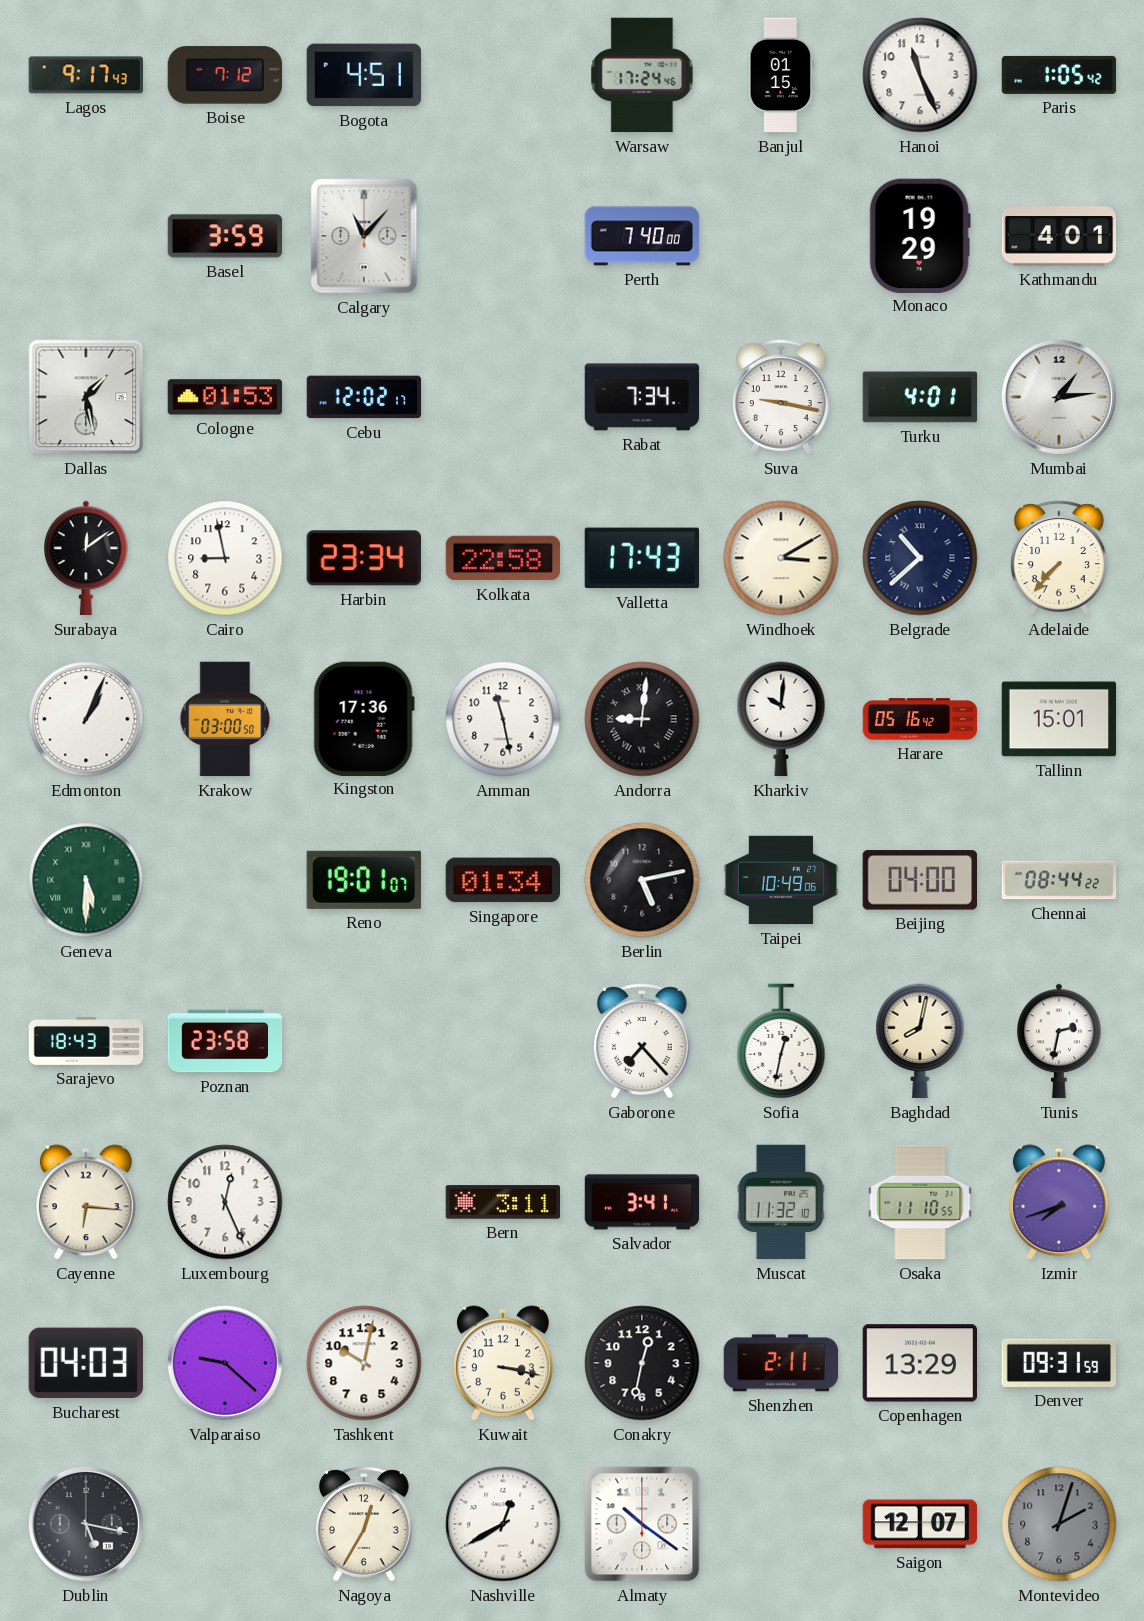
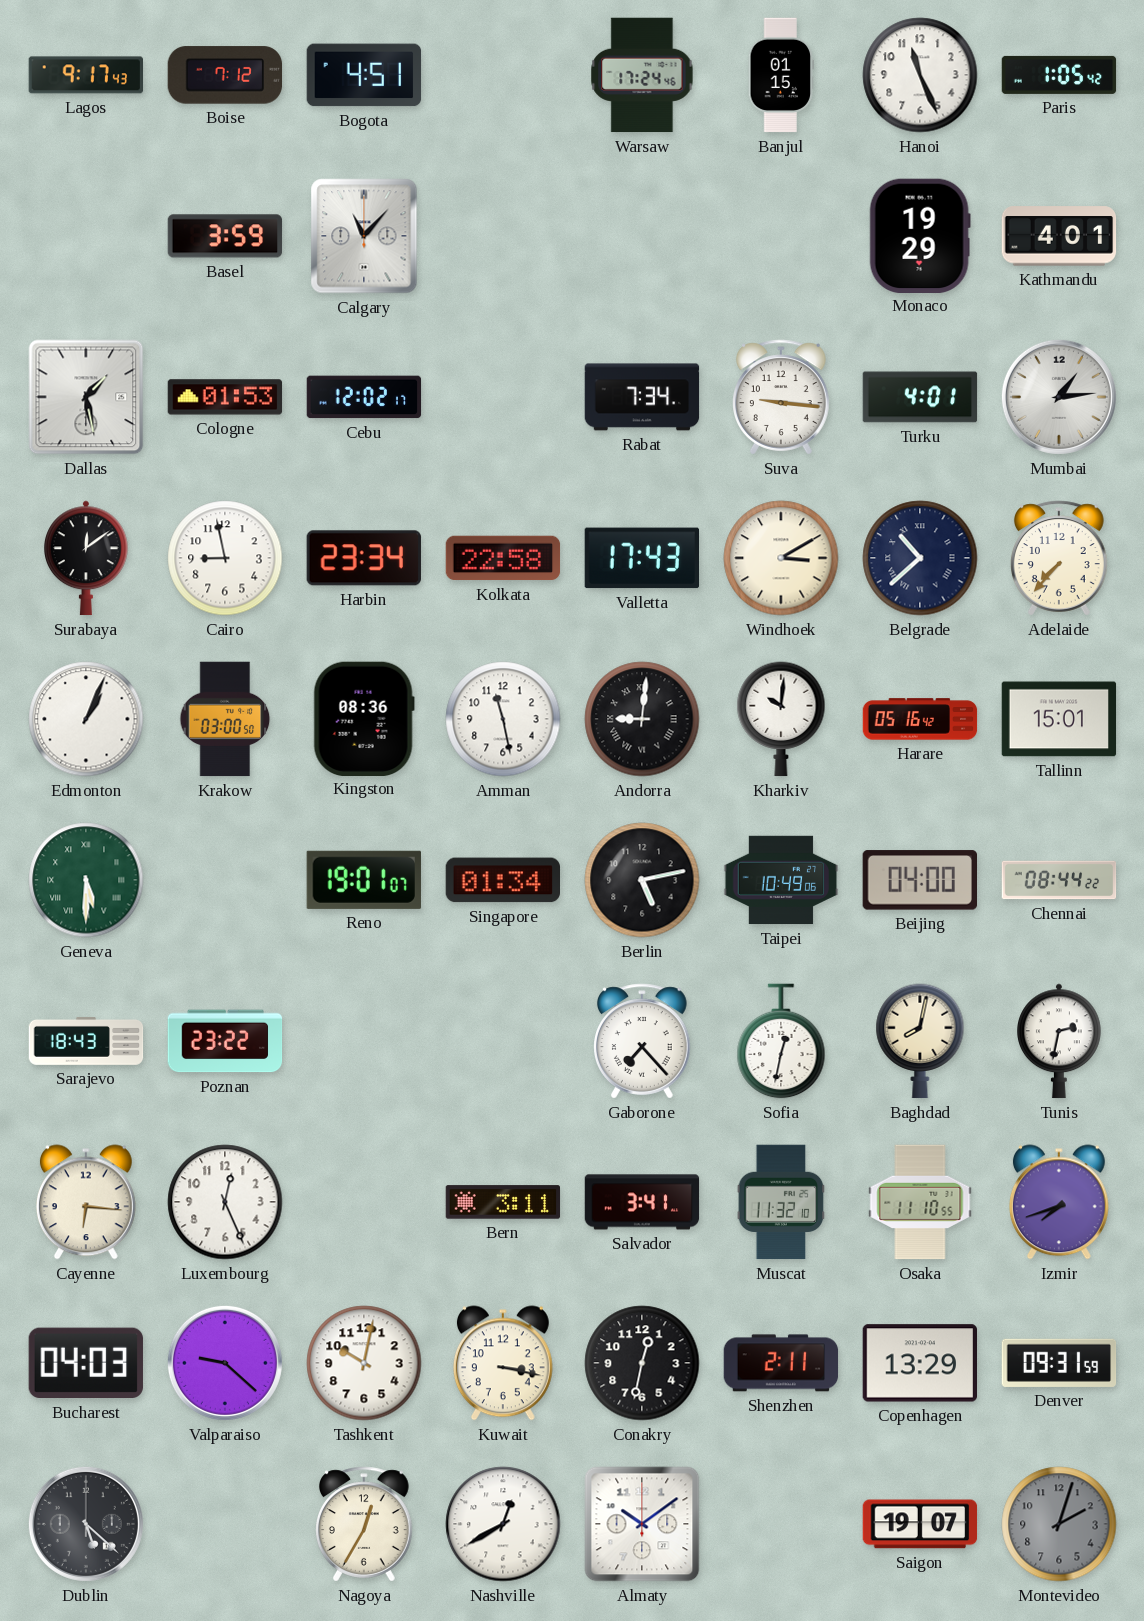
Perth: 7:40 -> none (642, 236)
Suva: 9:17 -> 9:16 (782, 397)
Kingston: 17:36 -> 08:36 (364, 718)
Poznan: 23:58 -> 23:22 (225, 1041)
Dublin: 5:17 -> 5:22 (86, 1524)
Almaty: 10:21 -> 10:09 (642, 1524)
Saigon: 12:07 -> 19:07 (920, 1524)
